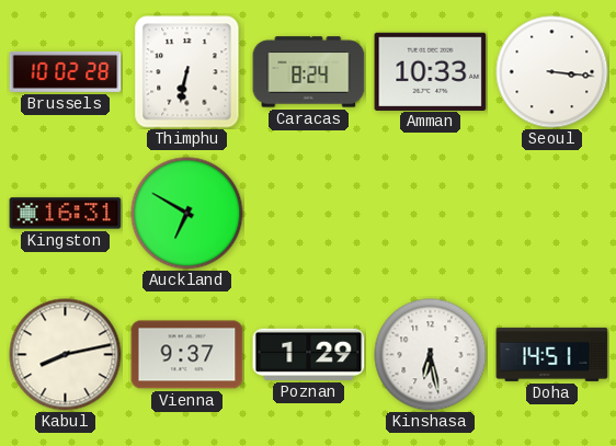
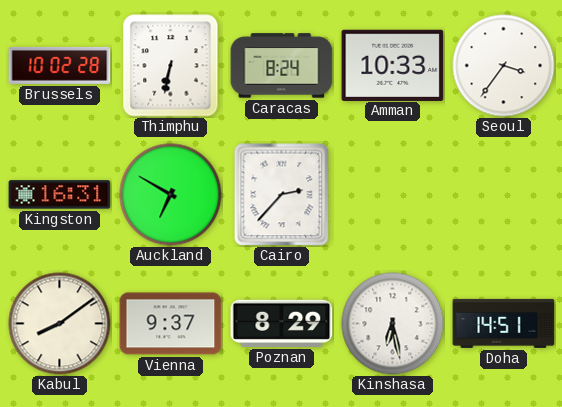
Seoul: 3:16 -> 3:36 (504, 66)
Cairo: none -> 2:37 (282, 195)
Kabul: 8:13 -> 8:09 (60, 324)
Poznan: 1:29 -> 8:29 (282, 323)
